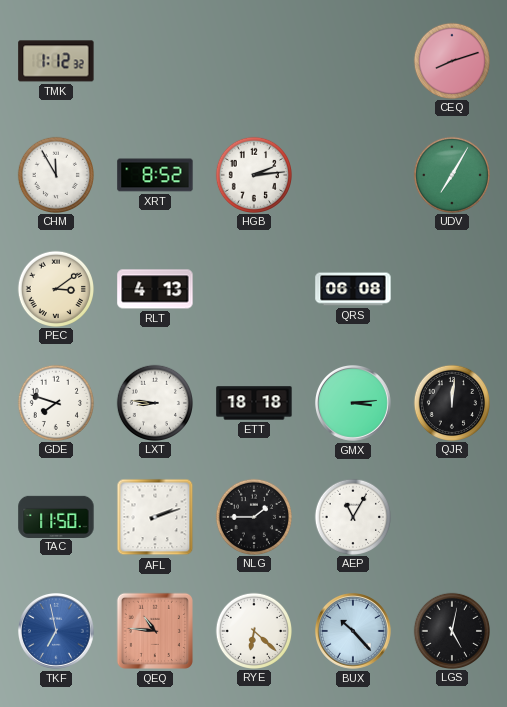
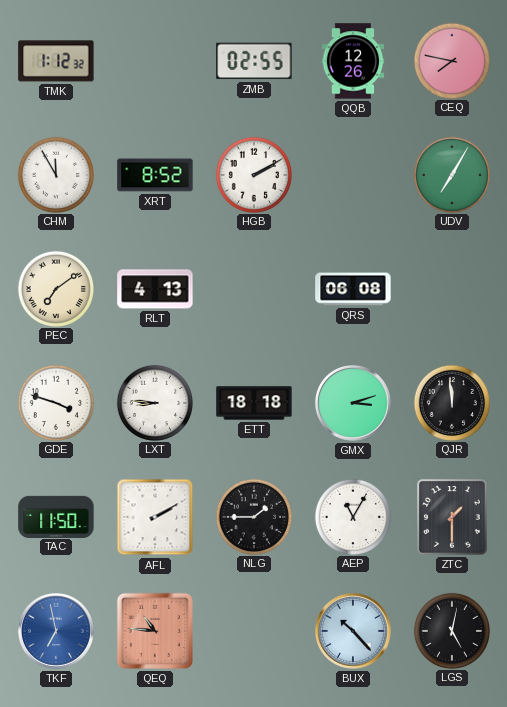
ZMB: none -> 02:55 (254, 61)
QQB: none -> 12:26 (353, 61)
CEQ: 8:12 -> 7:47 (451, 60)
HGB: 2:14 -> 2:10 (253, 174)
PEC: 3:09 -> 7:09 (55, 288)
GDE: 7:48 -> 3:48 (55, 402)
GMX: 3:14 -> 3:12 (354, 404)
QJR: 12:01 -> 11:59 (451, 402)
AFL: 2:12 -> 2:10 (155, 517)
ZTC: none -> 1:30 (452, 517)
RYE: 6:22 -> none (253, 630)
